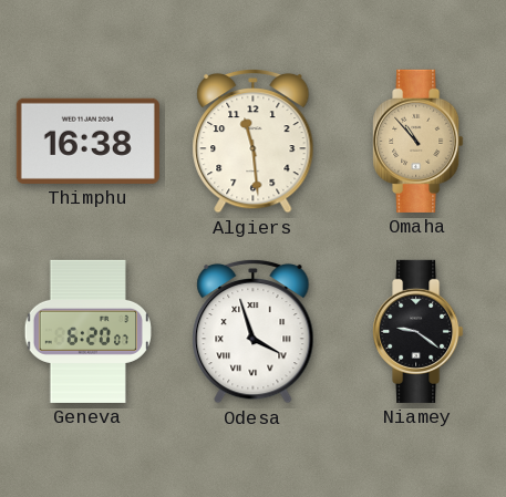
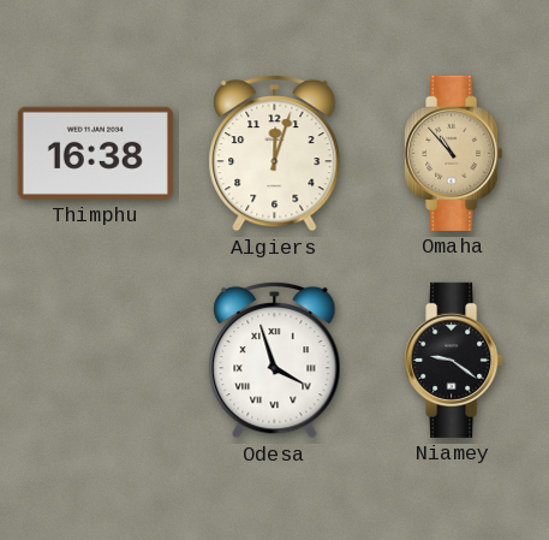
Algiers: 11:29 -> 12:03 (275, 153)
Geneva: 6:20 -> none (87, 331)
